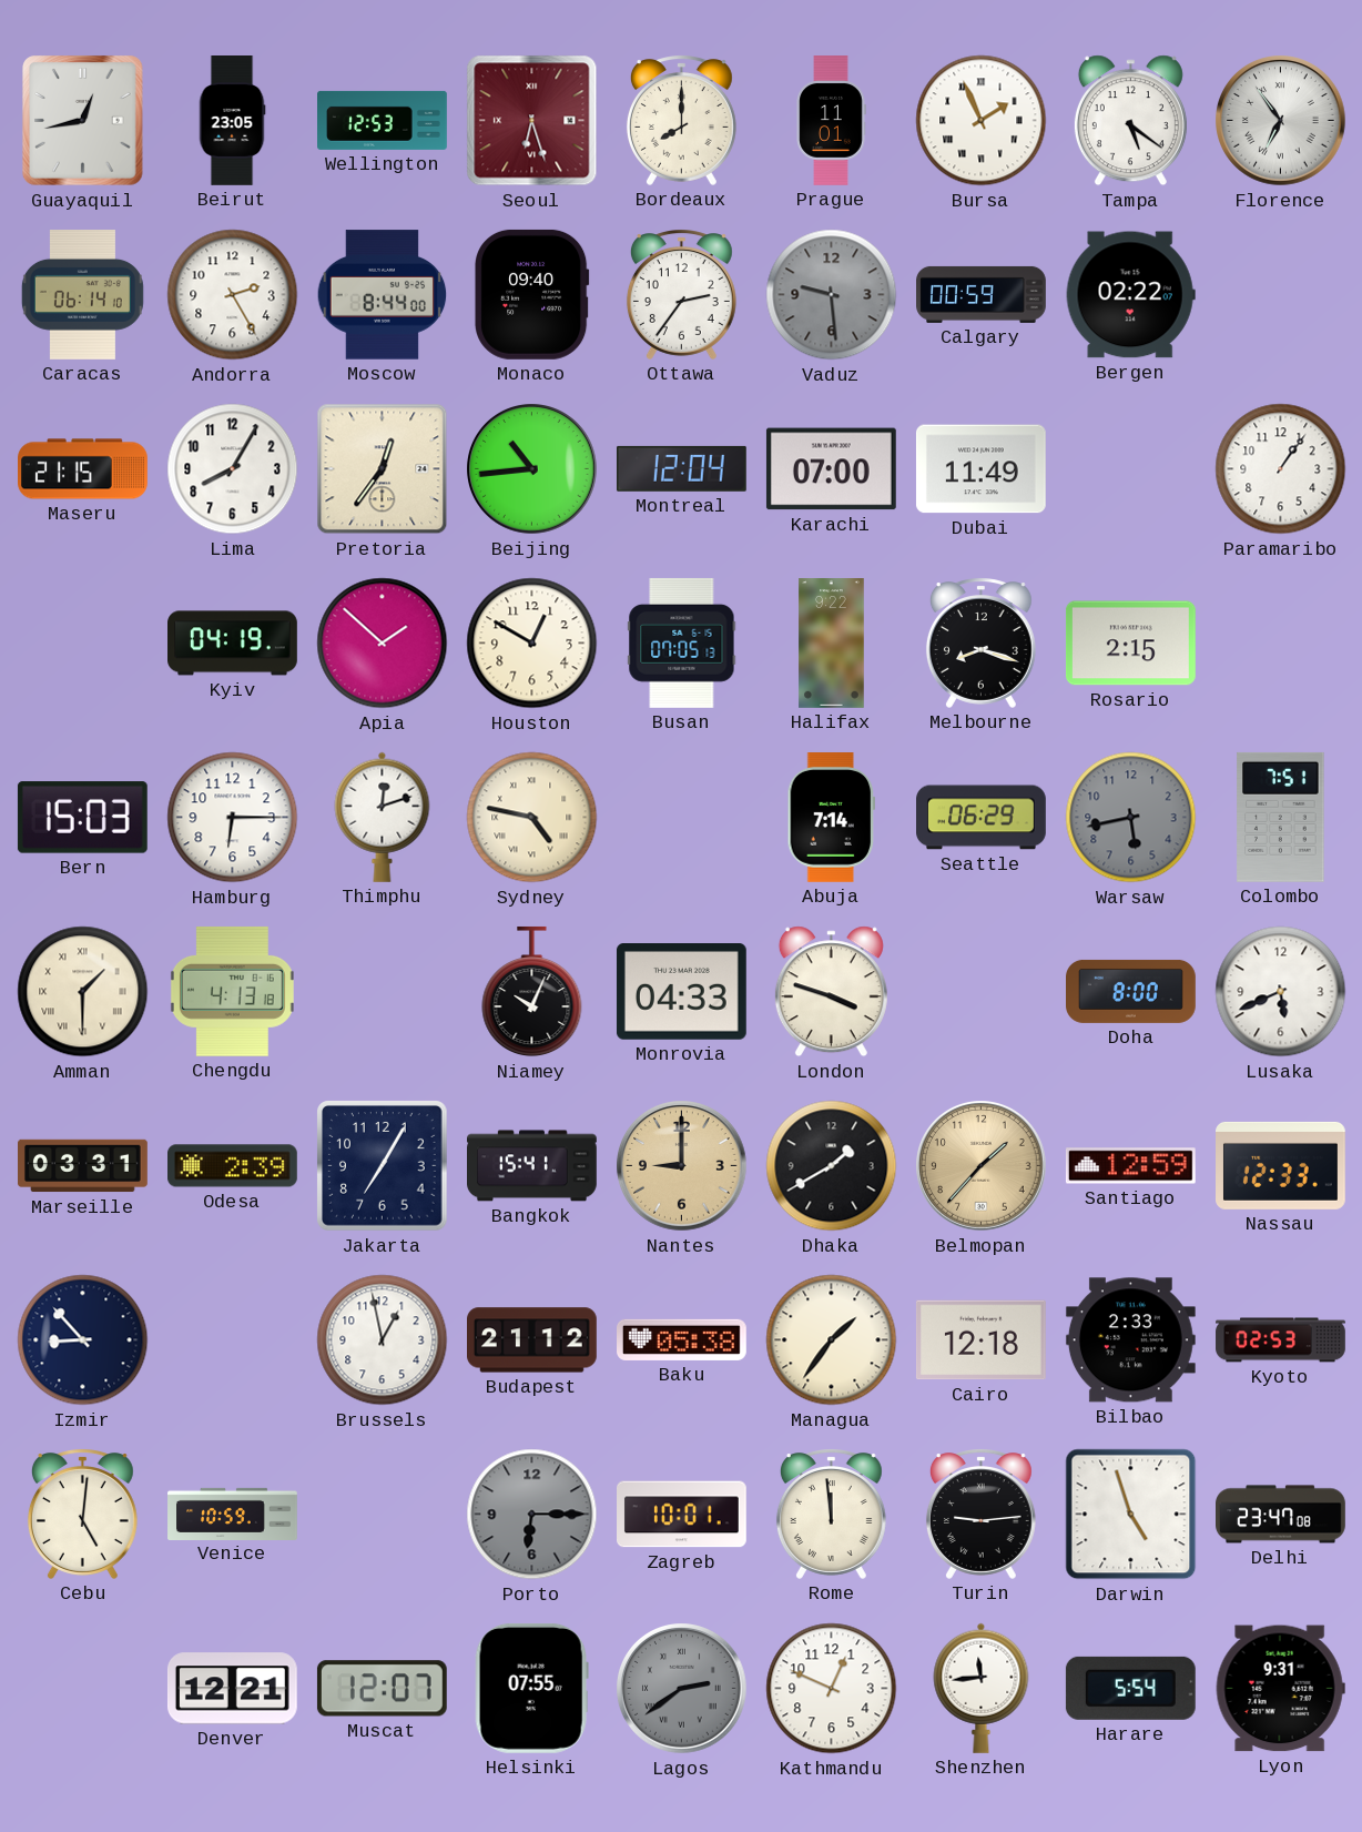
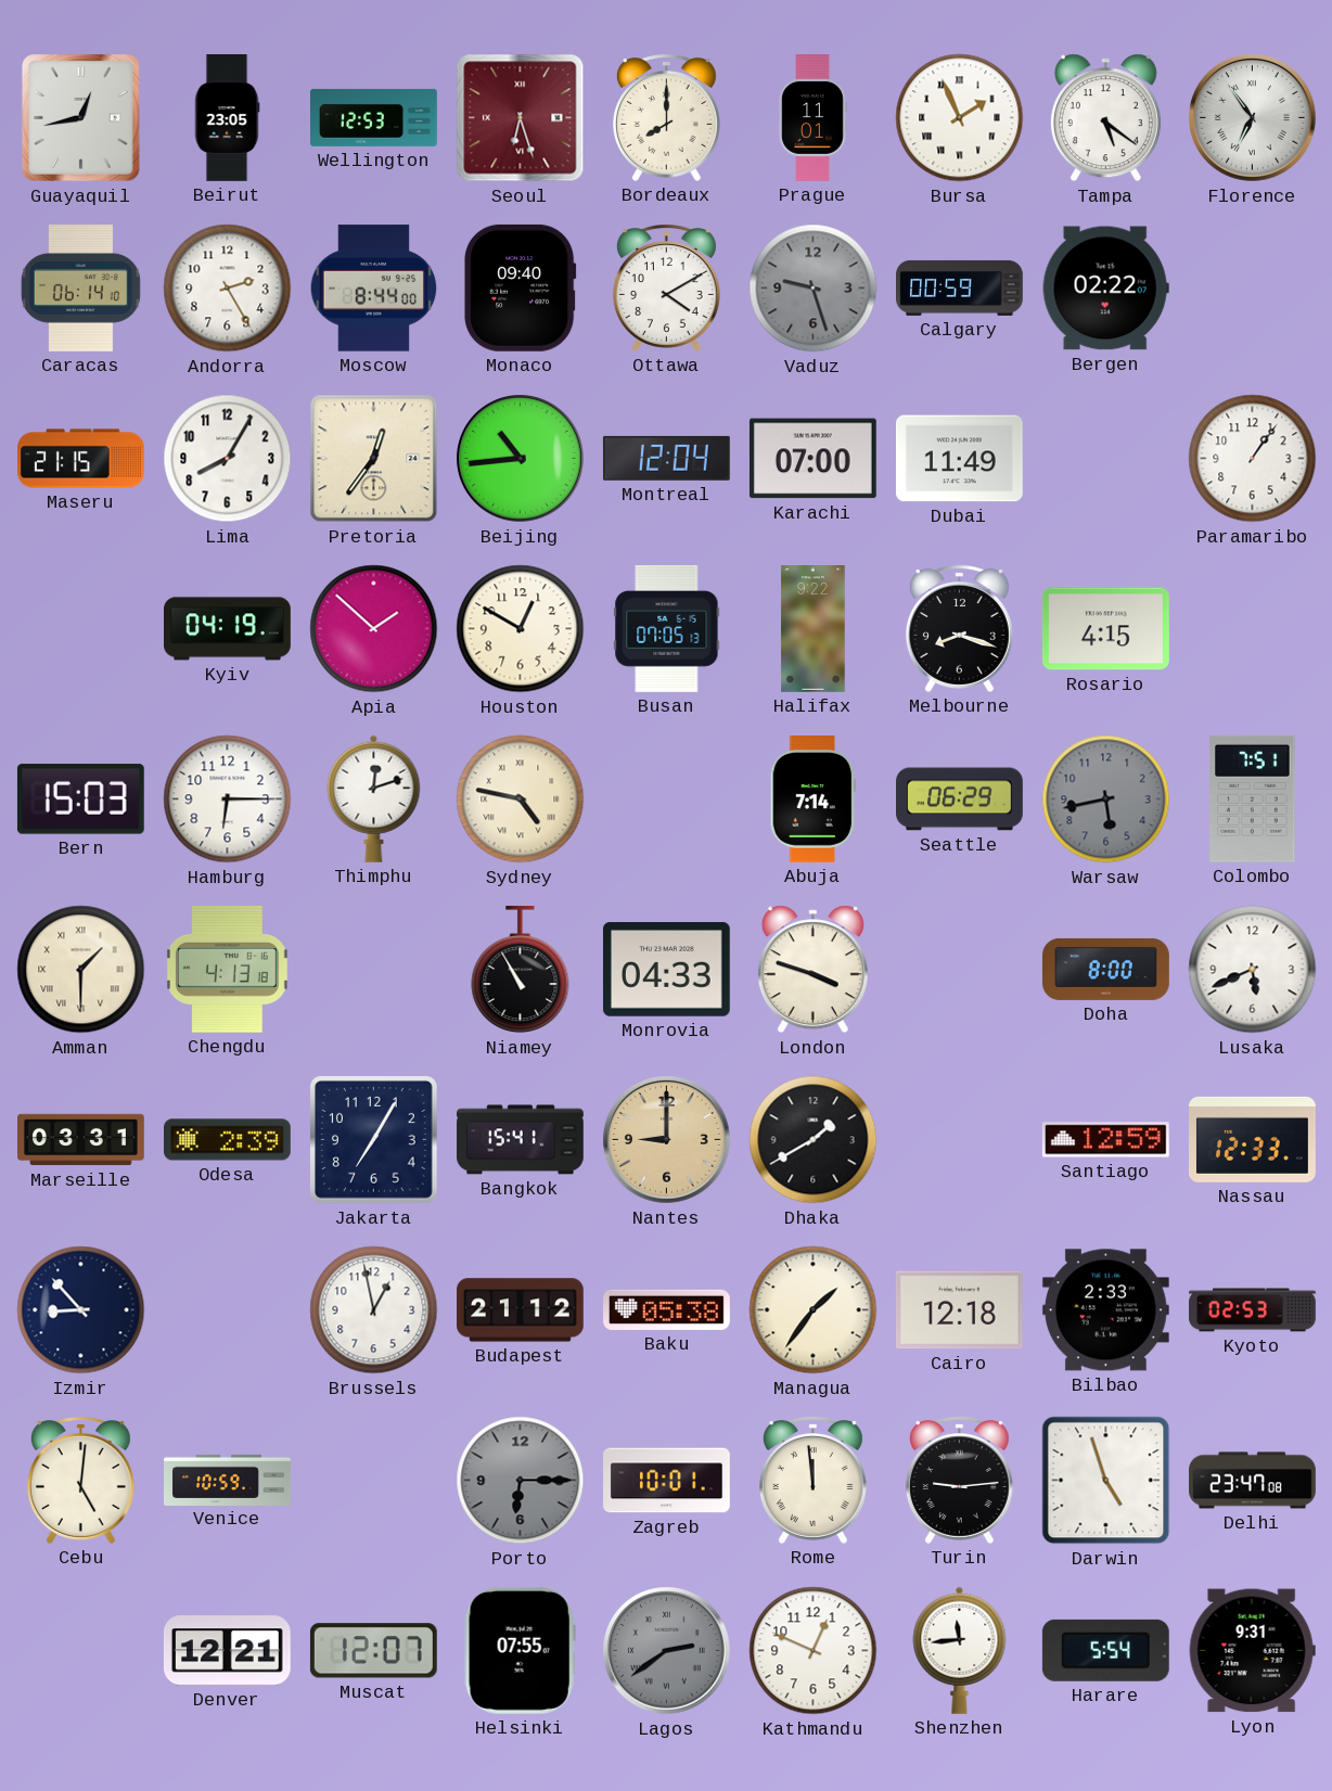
Ottawa: 2:36 -> 4:10 (666, 287)
Vaduz: 9:29 -> 9:27 (814, 289)
Rosario: 2:15 -> 4:15 (1105, 629)
Niamey: 10:04 -> 10:55 (521, 970)
Belmopan: 1:37 -> none (982, 1166)
